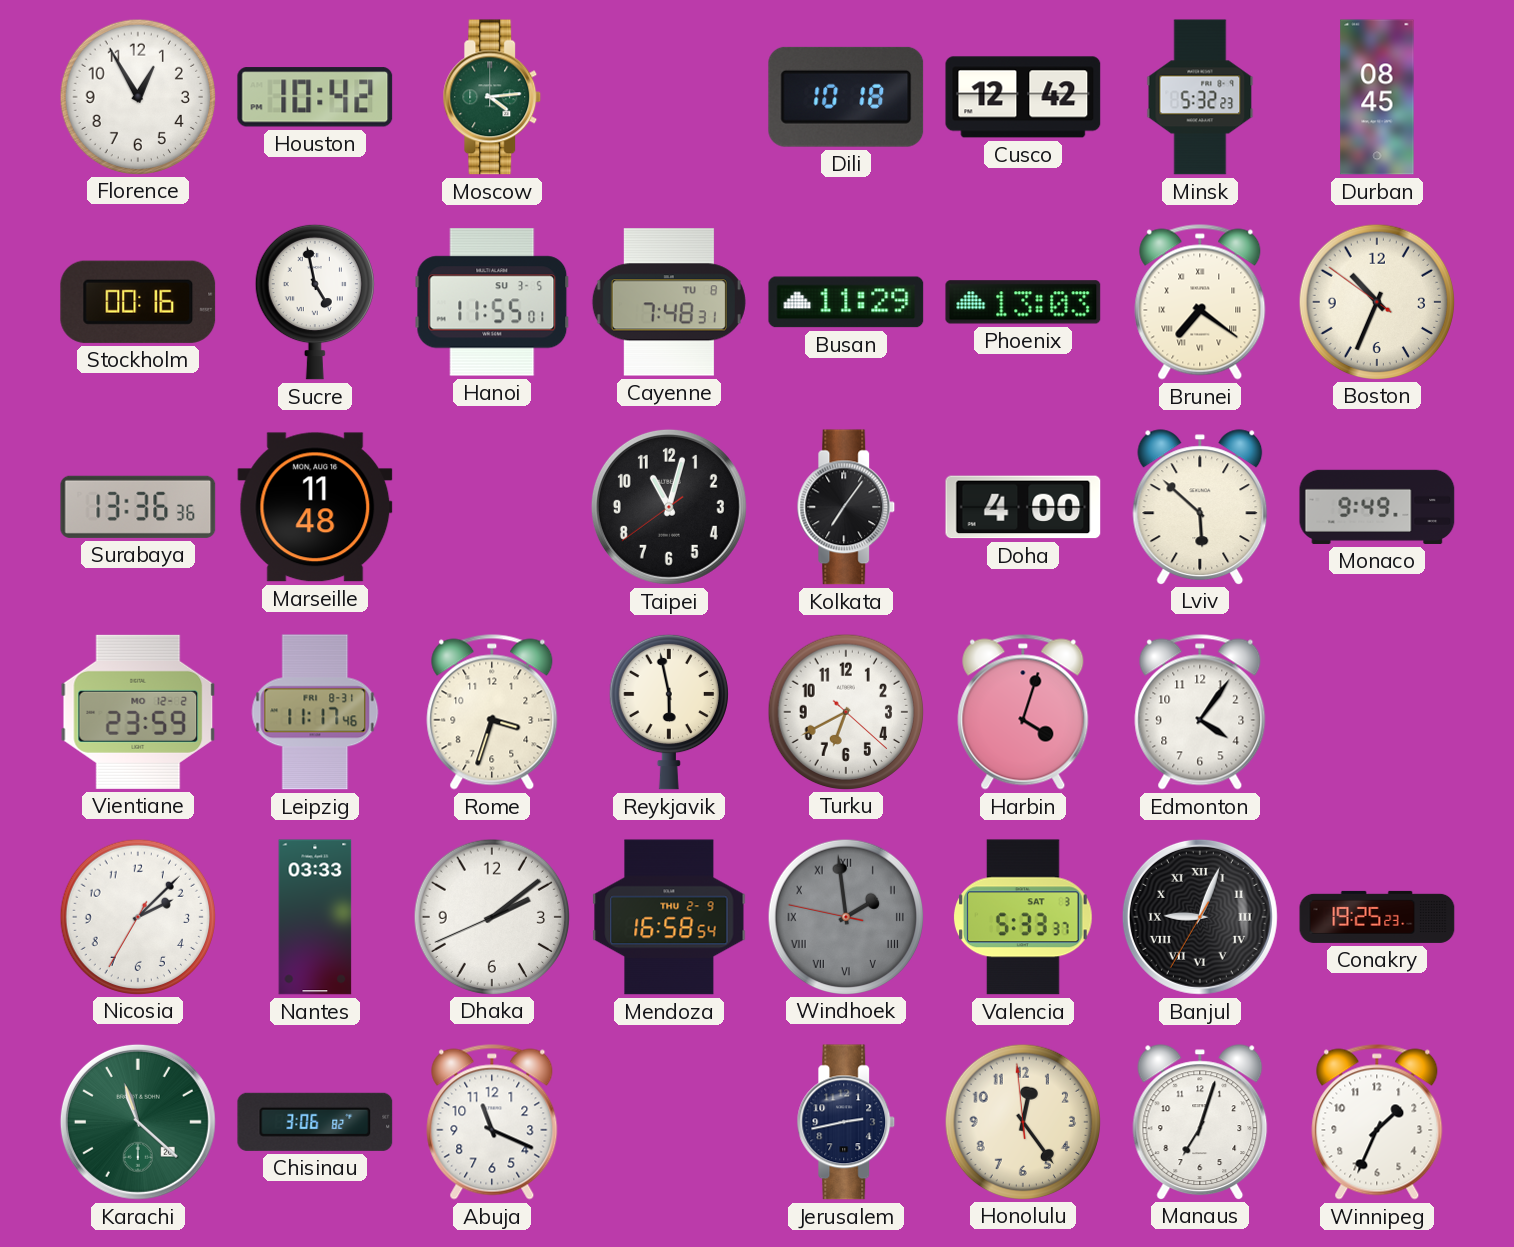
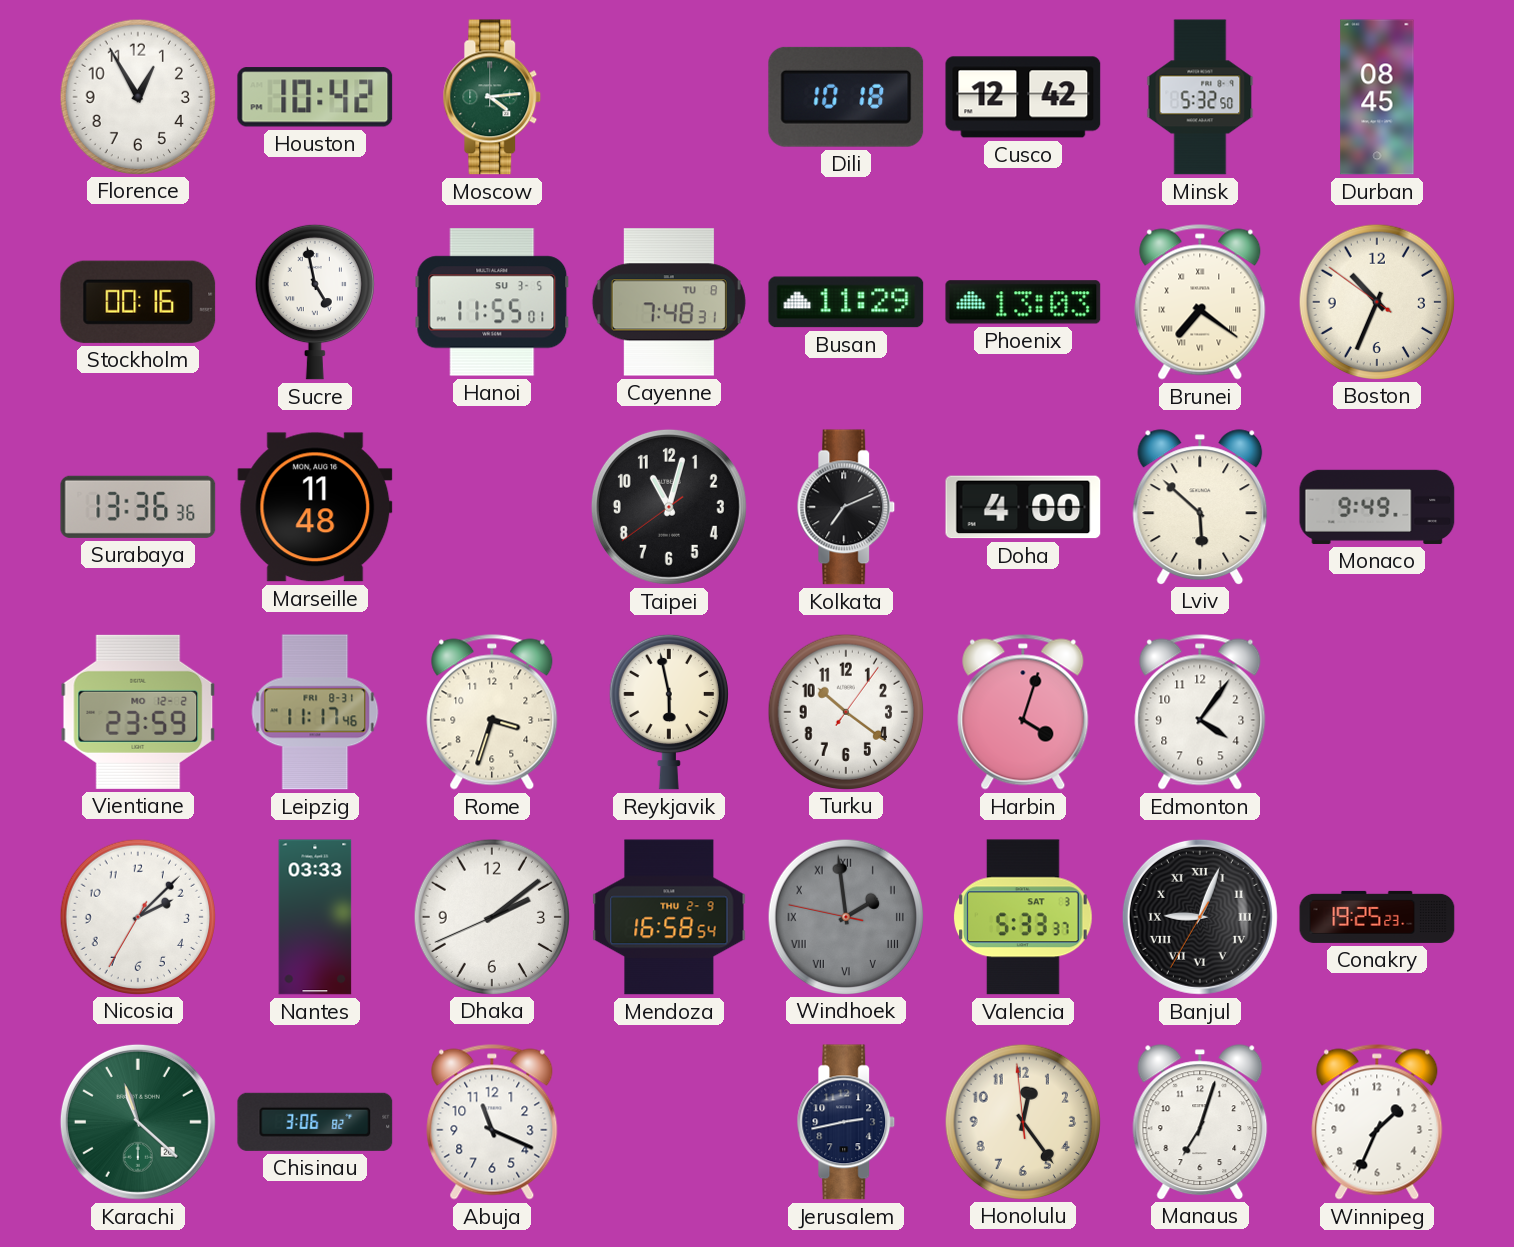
Minsk: 5:32:23 -> 5:32:50 (1200, 97)
Kolkata: 7:06 -> 7:11 (846, 507)
Turku: 6:40 -> 10:21 (845, 711)
